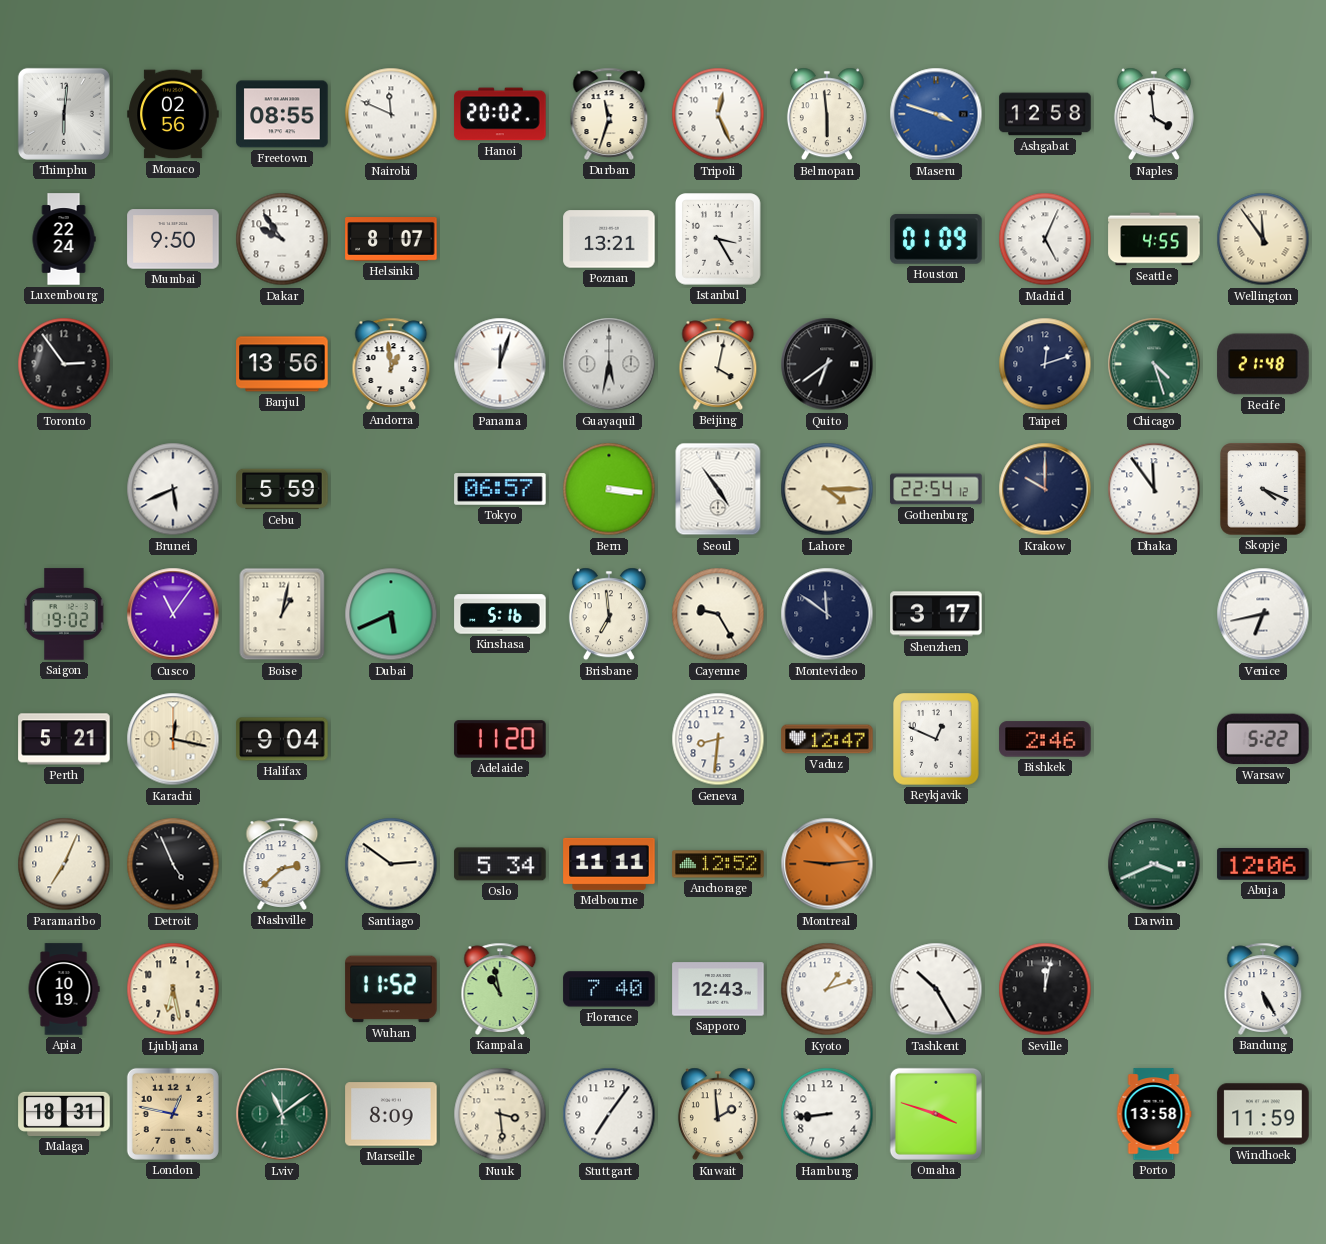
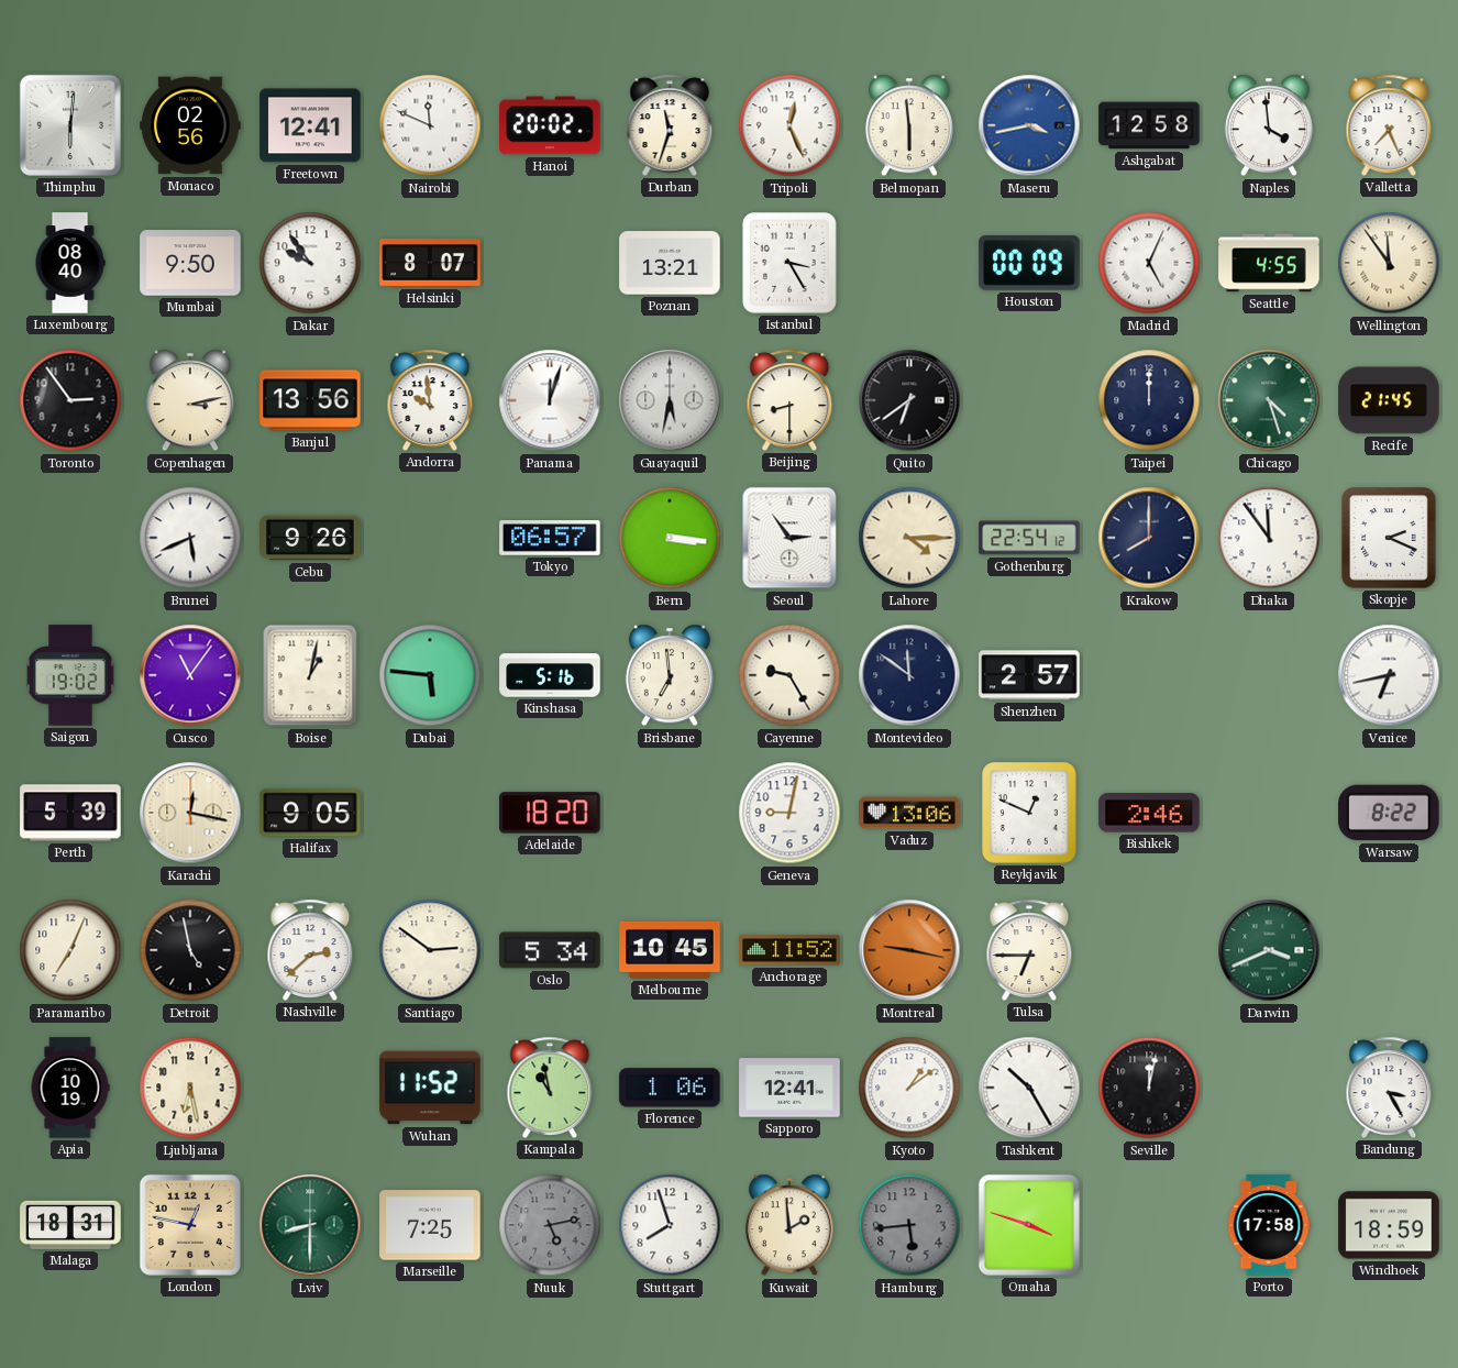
Freetown: 08:55 -> 12:41 (310, 125)
Maseru: 3:48 -> 3:43 (1029, 125)
Valletta: none -> 7:26 (1389, 125)
Luxembourg: 22:24 -> 08:40 (70, 263)
Houston: 01:09 -> 00:09 (1029, 263)
Copenhagen: none -> 3:13 (190, 400)
Andorra: 12:59 -> 9:59 (430, 400)
Beijing: 4:02 -> 8:30 (789, 400)
Taipei: 12:12 -> 12:00 (1149, 400)
Recife: 21:48 -> 21:45 (1389, 400)
Cebu: 5:59 -> 9:26 (310, 538)
Seoul: 4:54 -> 2:54 (789, 538)
Krakow: 10:00 -> 8:00 (1149, 538)
Skopje: 4:19 -> 2:19 (1390, 538)
Dubai: 5:41 -> 5:46 (430, 675)
Shenzhen: 3:17 -> 2:57 (1029, 675)
Perth: 5:21 -> 5:39 (70, 813)
Halifax: 9:04 -> 9:05 (310, 813)
Adelaide: 11:20 -> 18:20 (550, 813)
Geneva: 8:31 -> 9:02 (789, 813)
Vaduz: 12:47 -> 13:06 (909, 813)
Warsaw: 5:22 -> 8:22 (1389, 813)
Detroit: 4:56 -> 4:58 (190, 950)
Melbourne: 11:11 -> 10:45 (670, 950)
Anchorage: 12:52 -> 11:52 (789, 950)
Montreal: 9:14 -> 9:17 (909, 950)
Tulsa: none -> 6:45 (1029, 950)
Abuja: 12:06 -> none (1263, 864)
Florence: 7:40 -> 1:06 (670, 1088)
Sapporo: 12:43 -> 12:41 (789, 1088)
Kyoto: 1:12 -> 1:09 (909, 1088)
Bandung: 5:25 -> 3:25 (1389, 1088)
Lviv: 11:09 -> 8:30 (310, 1225)
Marseille: 8:09 -> 7:25 (430, 1225)
Nuuk: 3:29 -> 5:13 (550, 1225)
Nuuk dial: cream -> grey (550, 1225)
Stuttgart: 7:06 -> 7:57 (670, 1225)
Hamburg: 8:44 -> 5:44 (909, 1225)
Hamburg dial: white -> grey (909, 1225)
Porto: 13:58 -> 17:58 (1269, 1225)
Windhoek: 11:59 -> 18:59 (1389, 1225)
